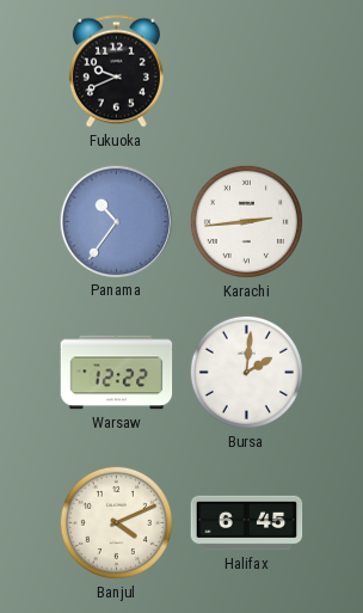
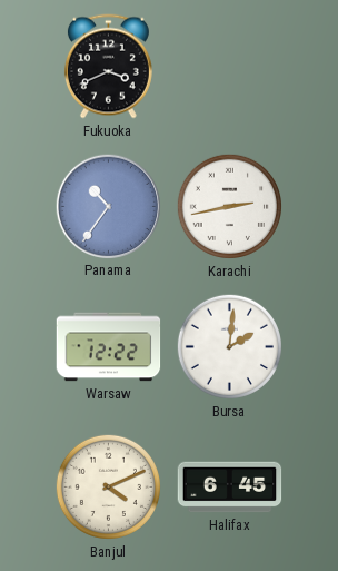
Fukuoka: 9:41 -> 3:41 (108, 67)
Karachi: 2:44 -> 2:43 (229, 206)
